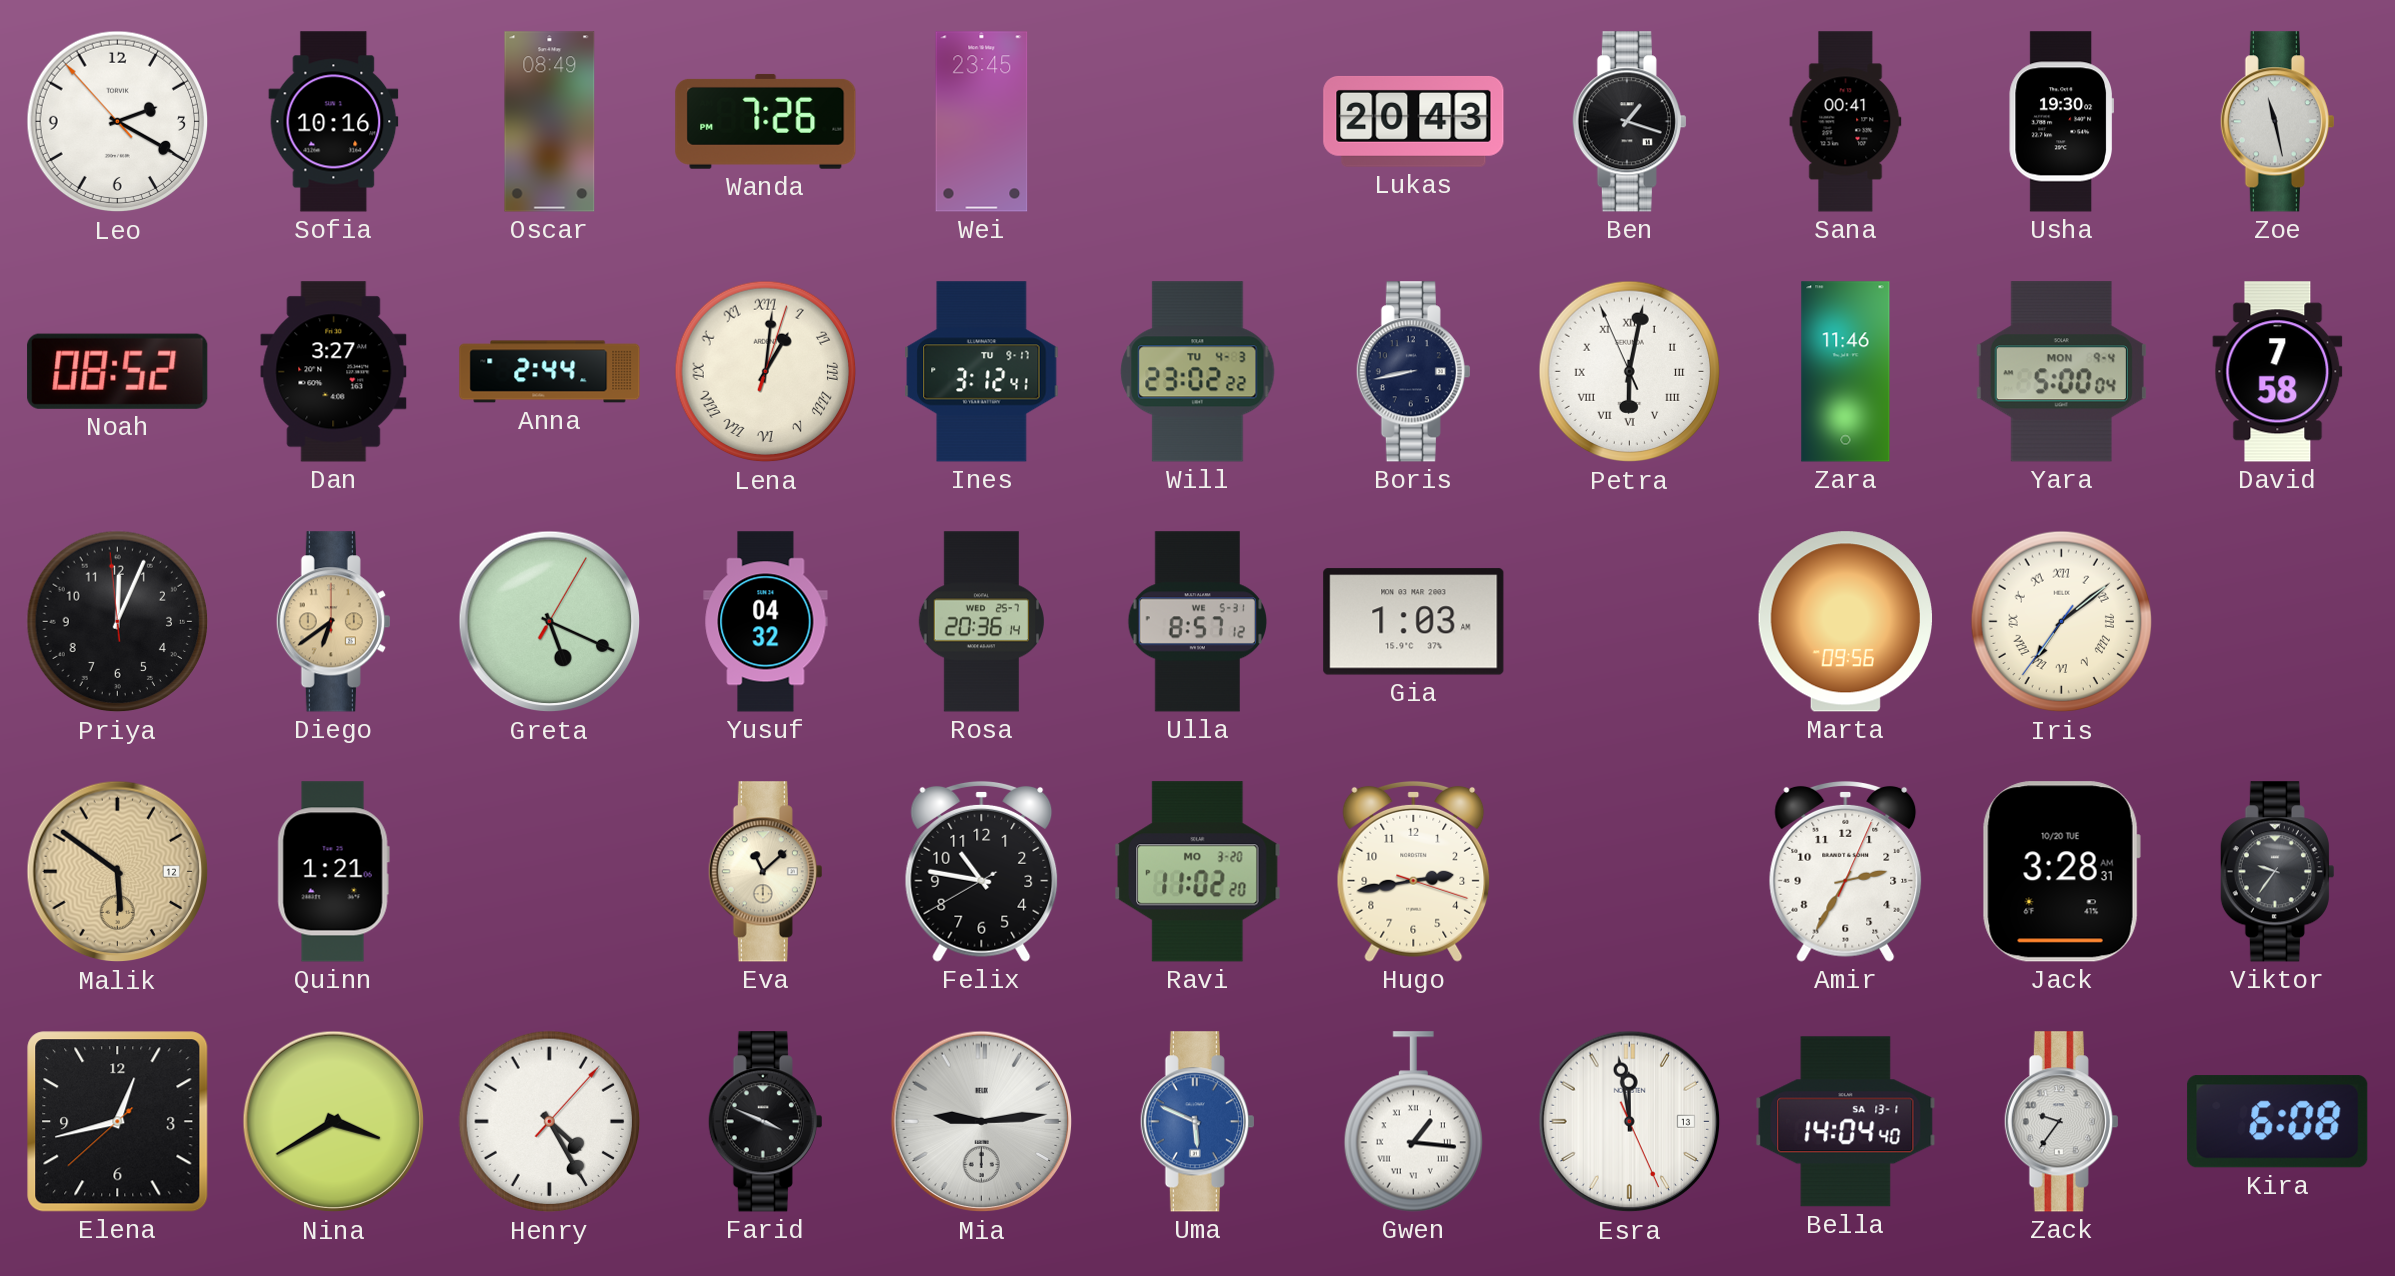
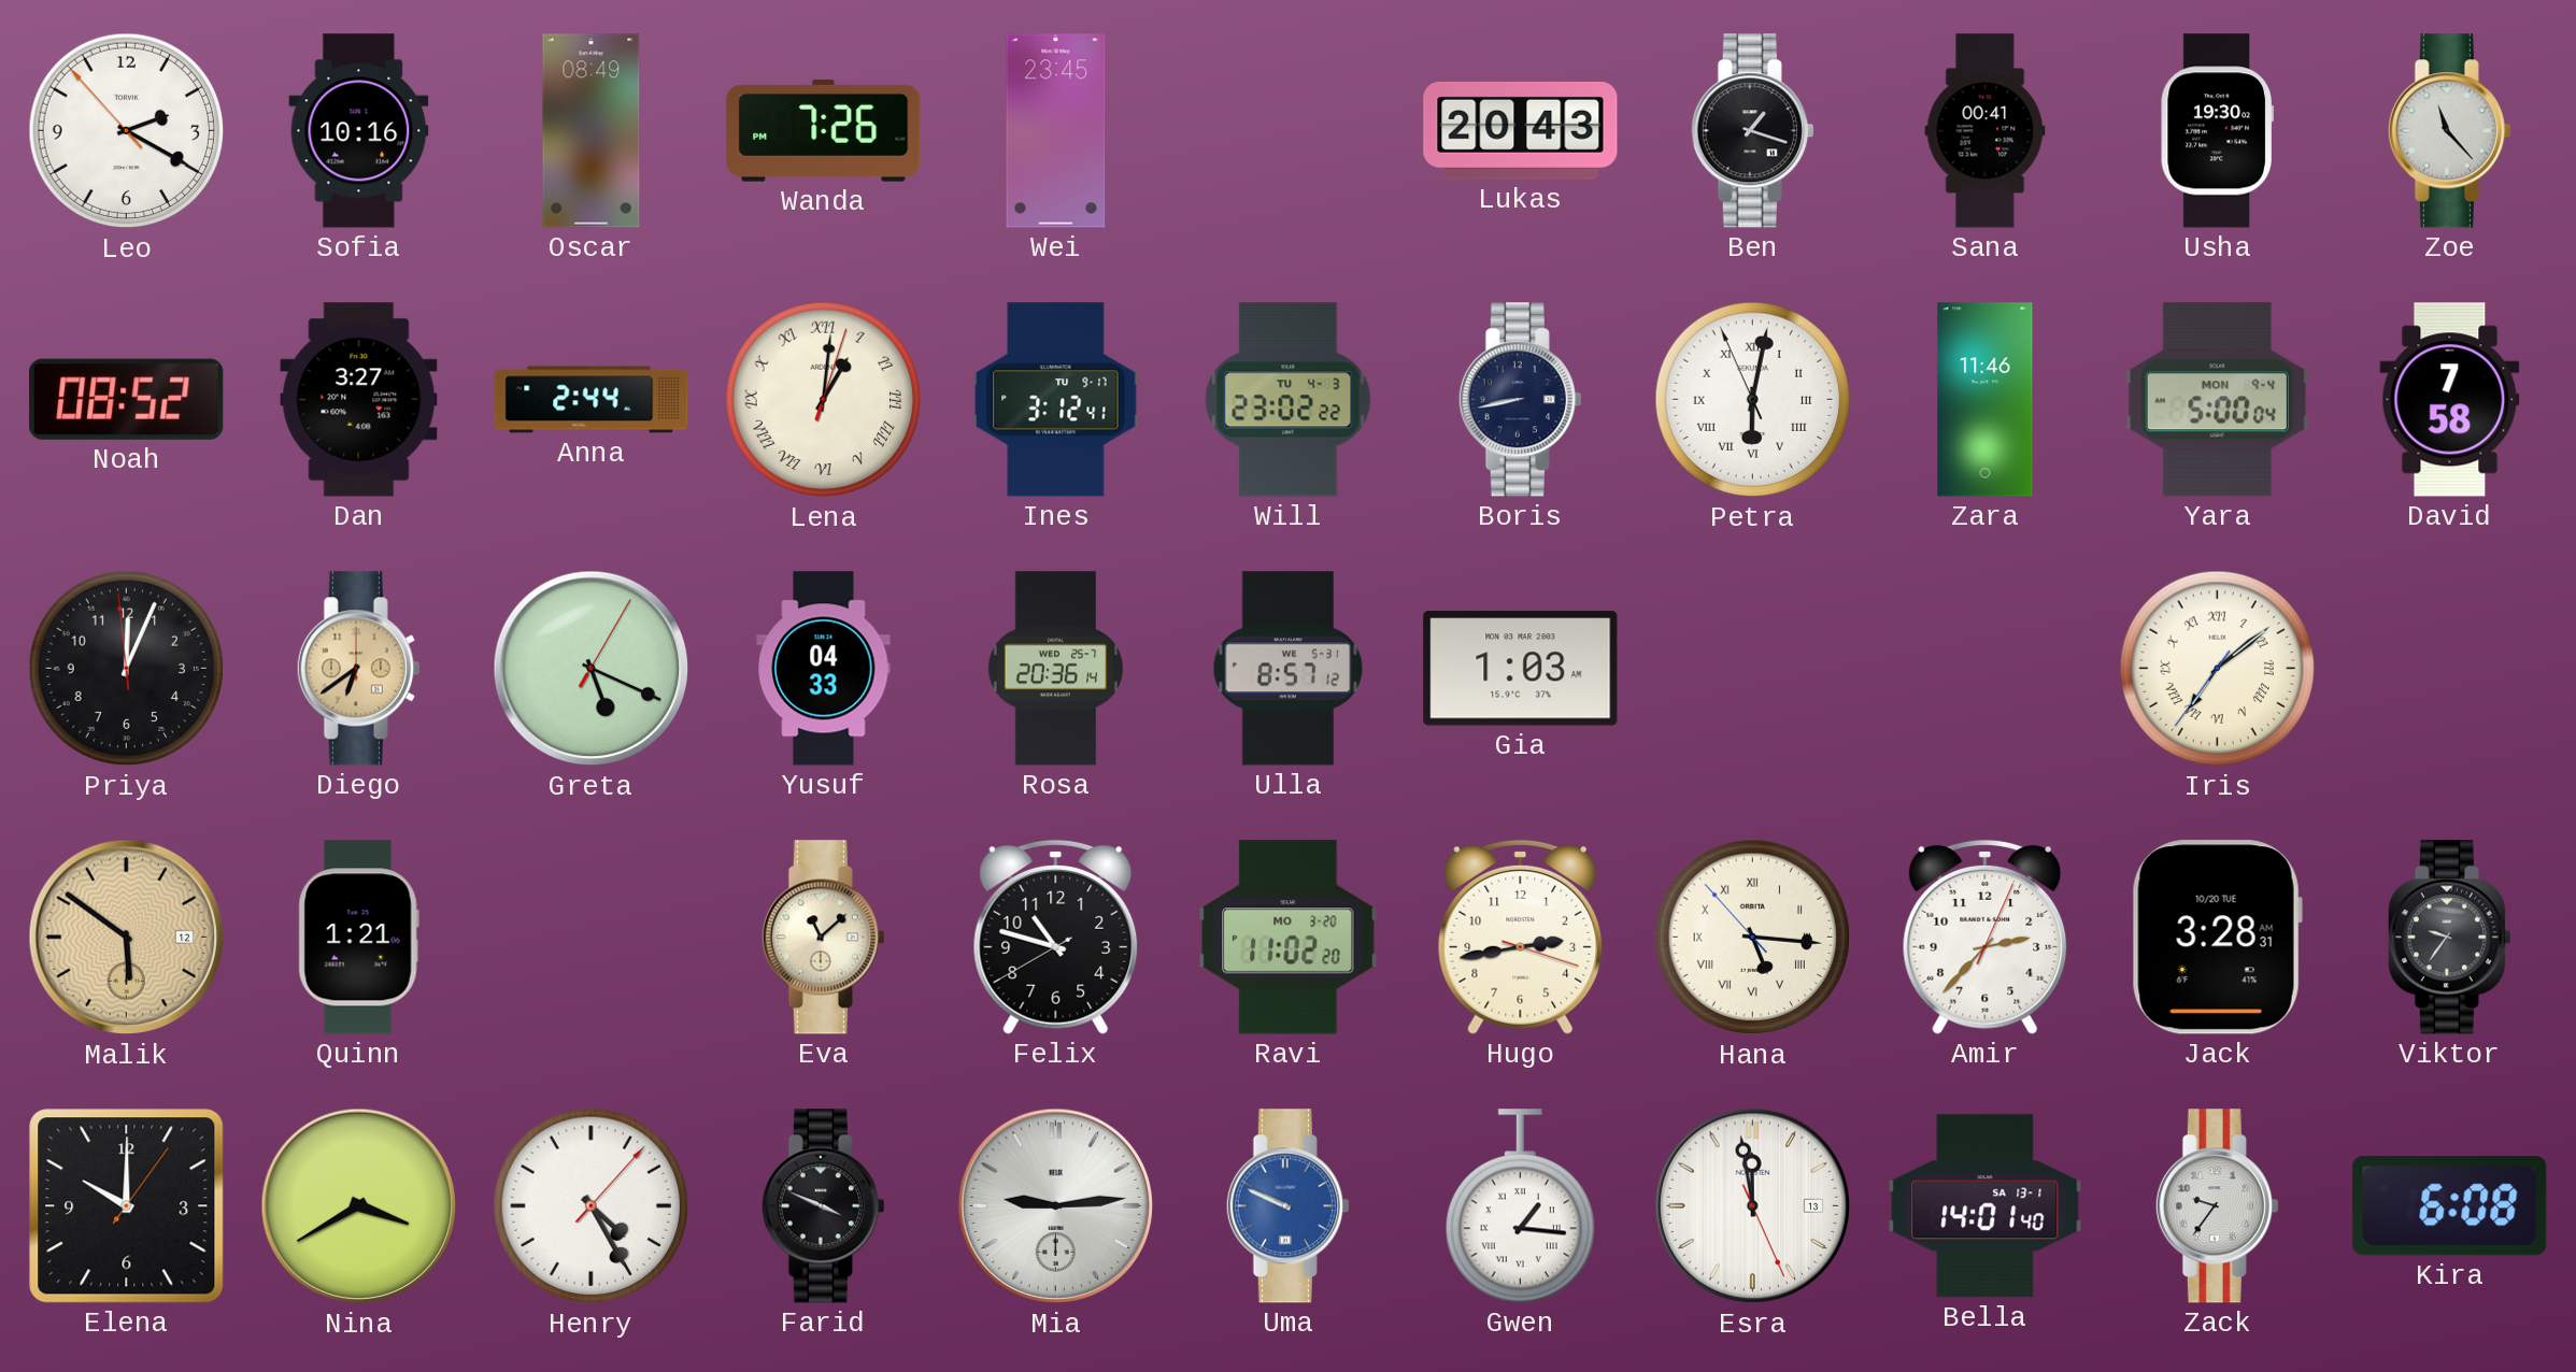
Zoe: 11:28 -> 11:23 (2449, 131)
Yusuf: 04:32 -> 04:33 (824, 669)
Marta: 09:56 -> none (1845, 622)
Felix: 10:46 -> 10:47 (1056, 937)
Hana: none -> 5:15 (1753, 938)
Amir: 2:35 -> 2:37 (1986, 937)
Elena: 12:42 -> 10:00 (127, 1206)
Uma: 5:49 -> 9:49 (1287, 1206)
Bella: 14:04 -> 14:01 (1986, 1206)
